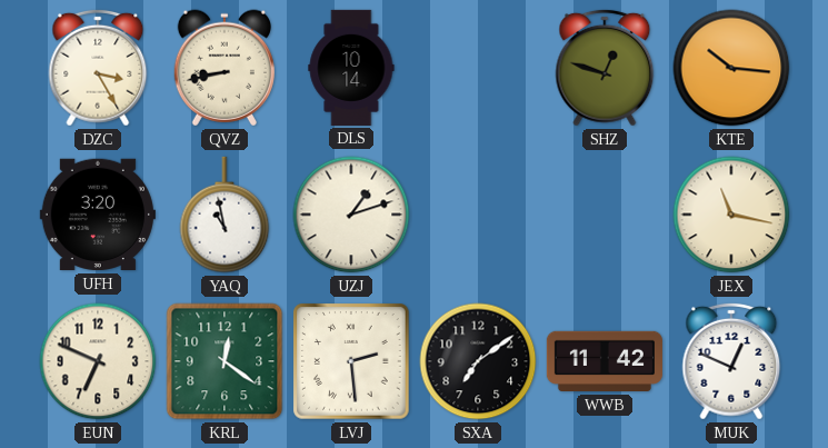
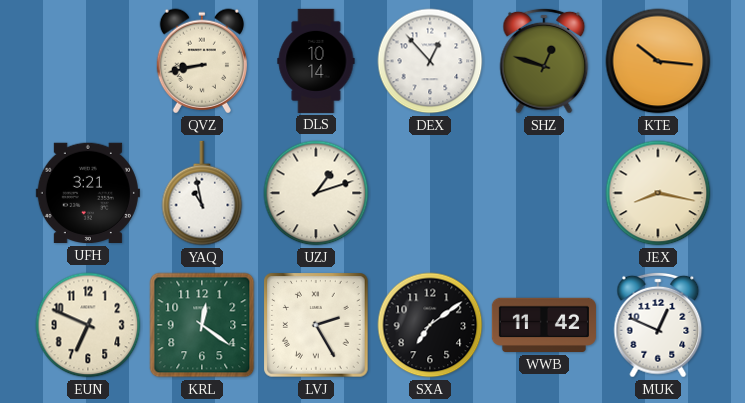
DZC: 3:25 -> none (98, 68)
DEX: none -> 12:53 (430, 61)
UFH: 3:20 -> 3:21 (88, 193)
JEX: 11:17 -> 8:17 (658, 193)
LVJ: 2:29 -> 2:25 (316, 325)
